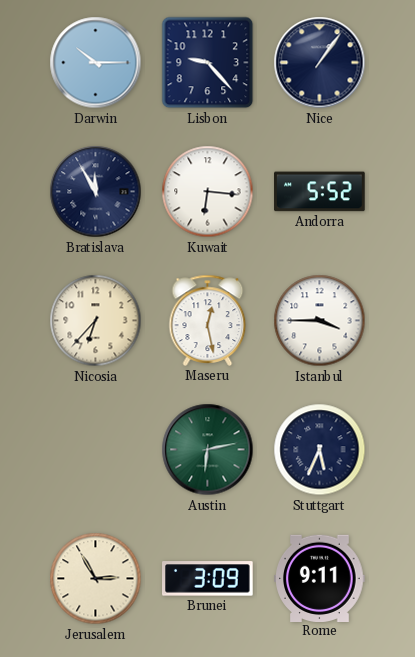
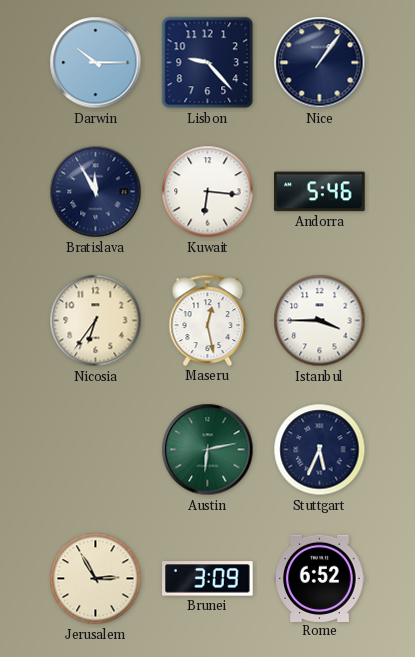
Andorra: 5:52 -> 5:46 (320, 192)
Nicosia: 6:37 -> 6:36 (96, 321)
Rome: 9:11 -> 6:52 (320, 578)
